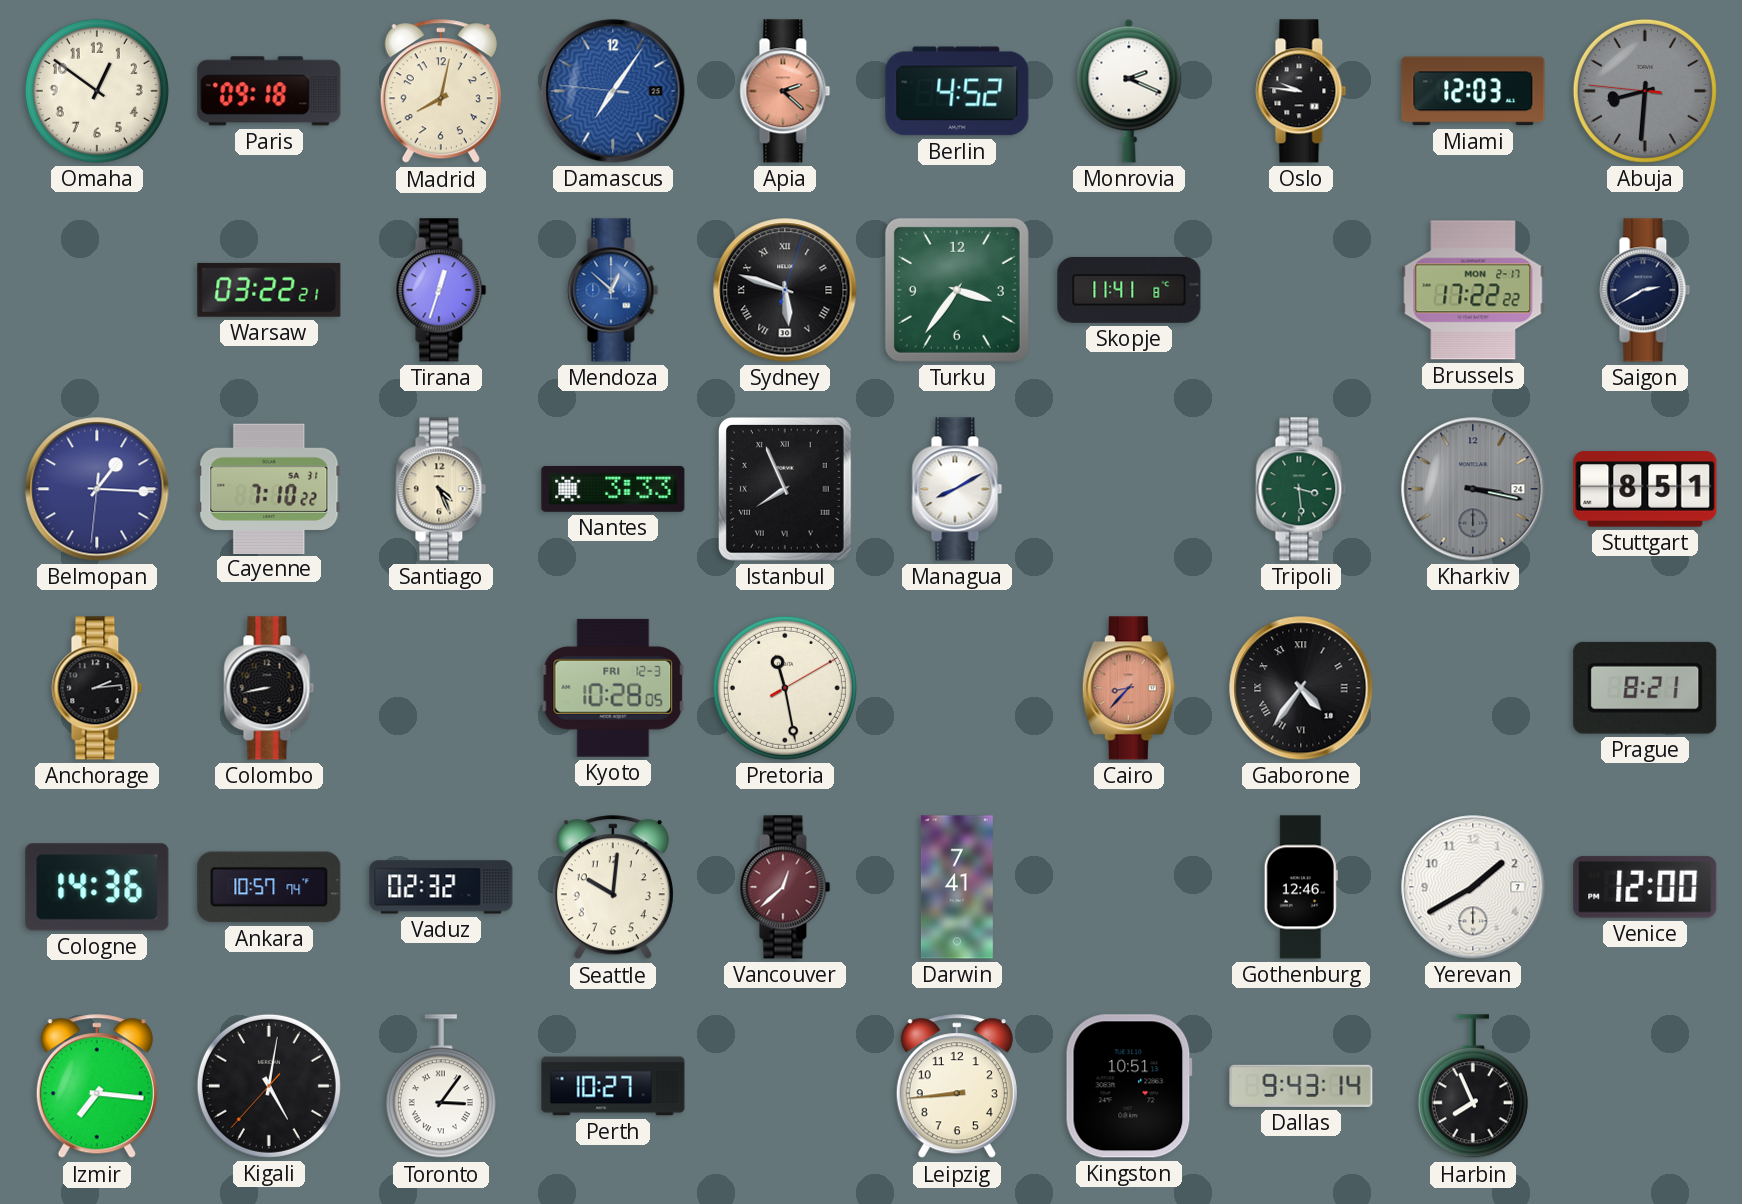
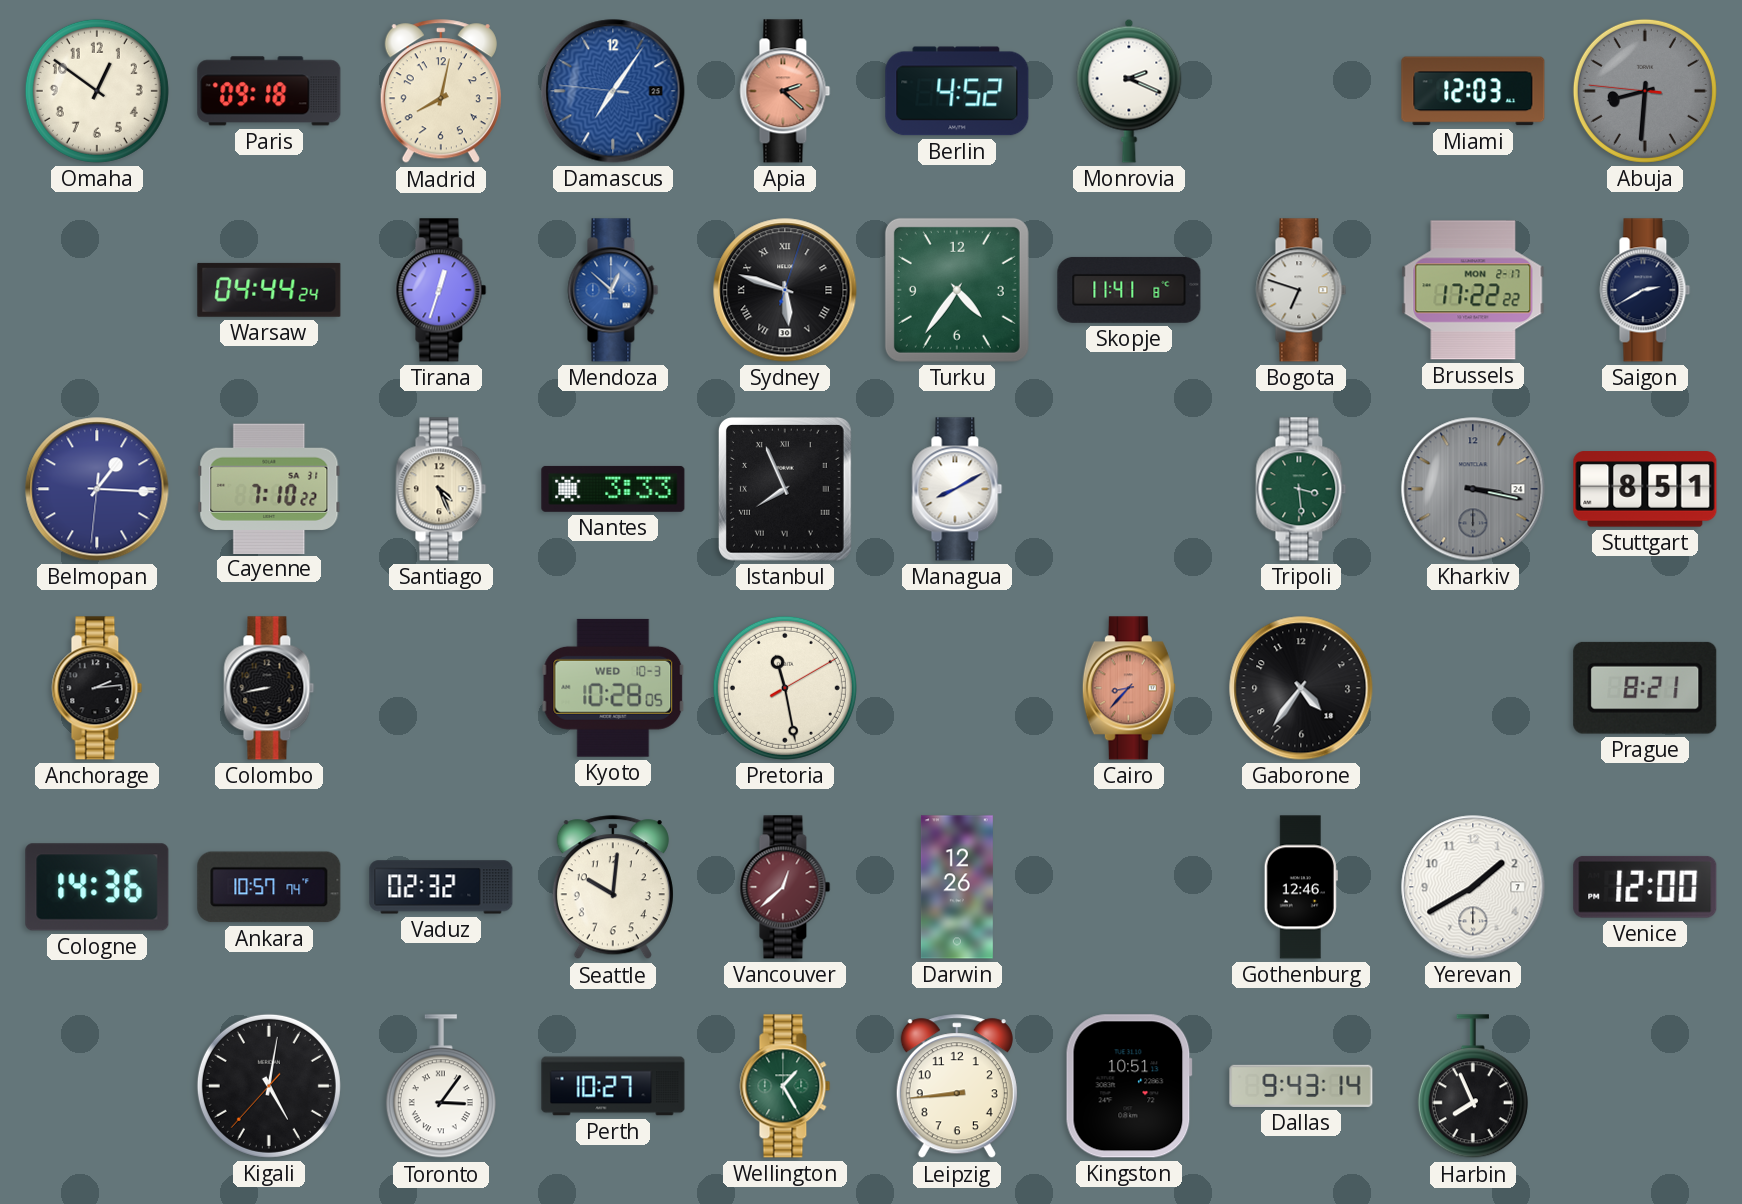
Oslo: 9:46 -> none (1301, 91)
Warsaw: 03:22 -> 04:44 (269, 290)
Turku: 3:36 -> 4:36 (957, 290)
Bogota: none -> 6:48 (1301, 290)
Kyoto date: FRI 12-3 -> WED 10-3 (613, 688)
Gaborone numerals: Roman -> Arabic (1301, 688)
Darwin: 7:41 -> 12:26 (957, 887)
Izmir: 7:16 -> none (97, 1087)
Wellington: none -> 1:25 (785, 1086)
